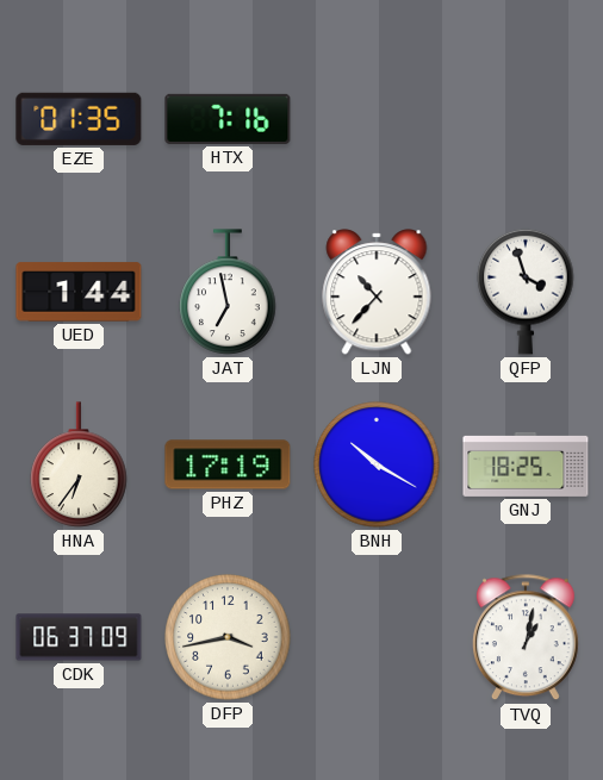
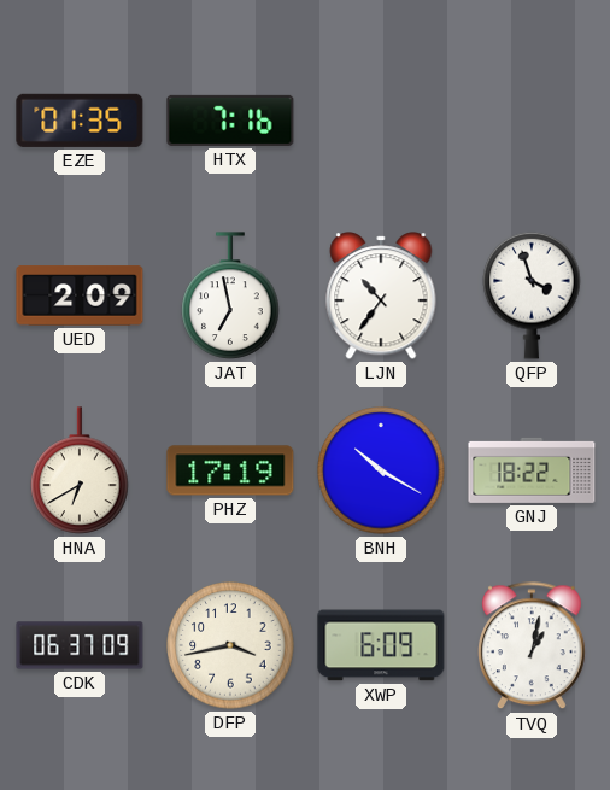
UED: 1:44 -> 2:09 (80, 295)
LJN: 10:37 -> 10:36 (381, 295)
HNA: 6:36 -> 6:40 (80, 470)
GNJ: 18:25 -> 18:22 (532, 470)
XWP: none -> 6:09 (381, 645)
